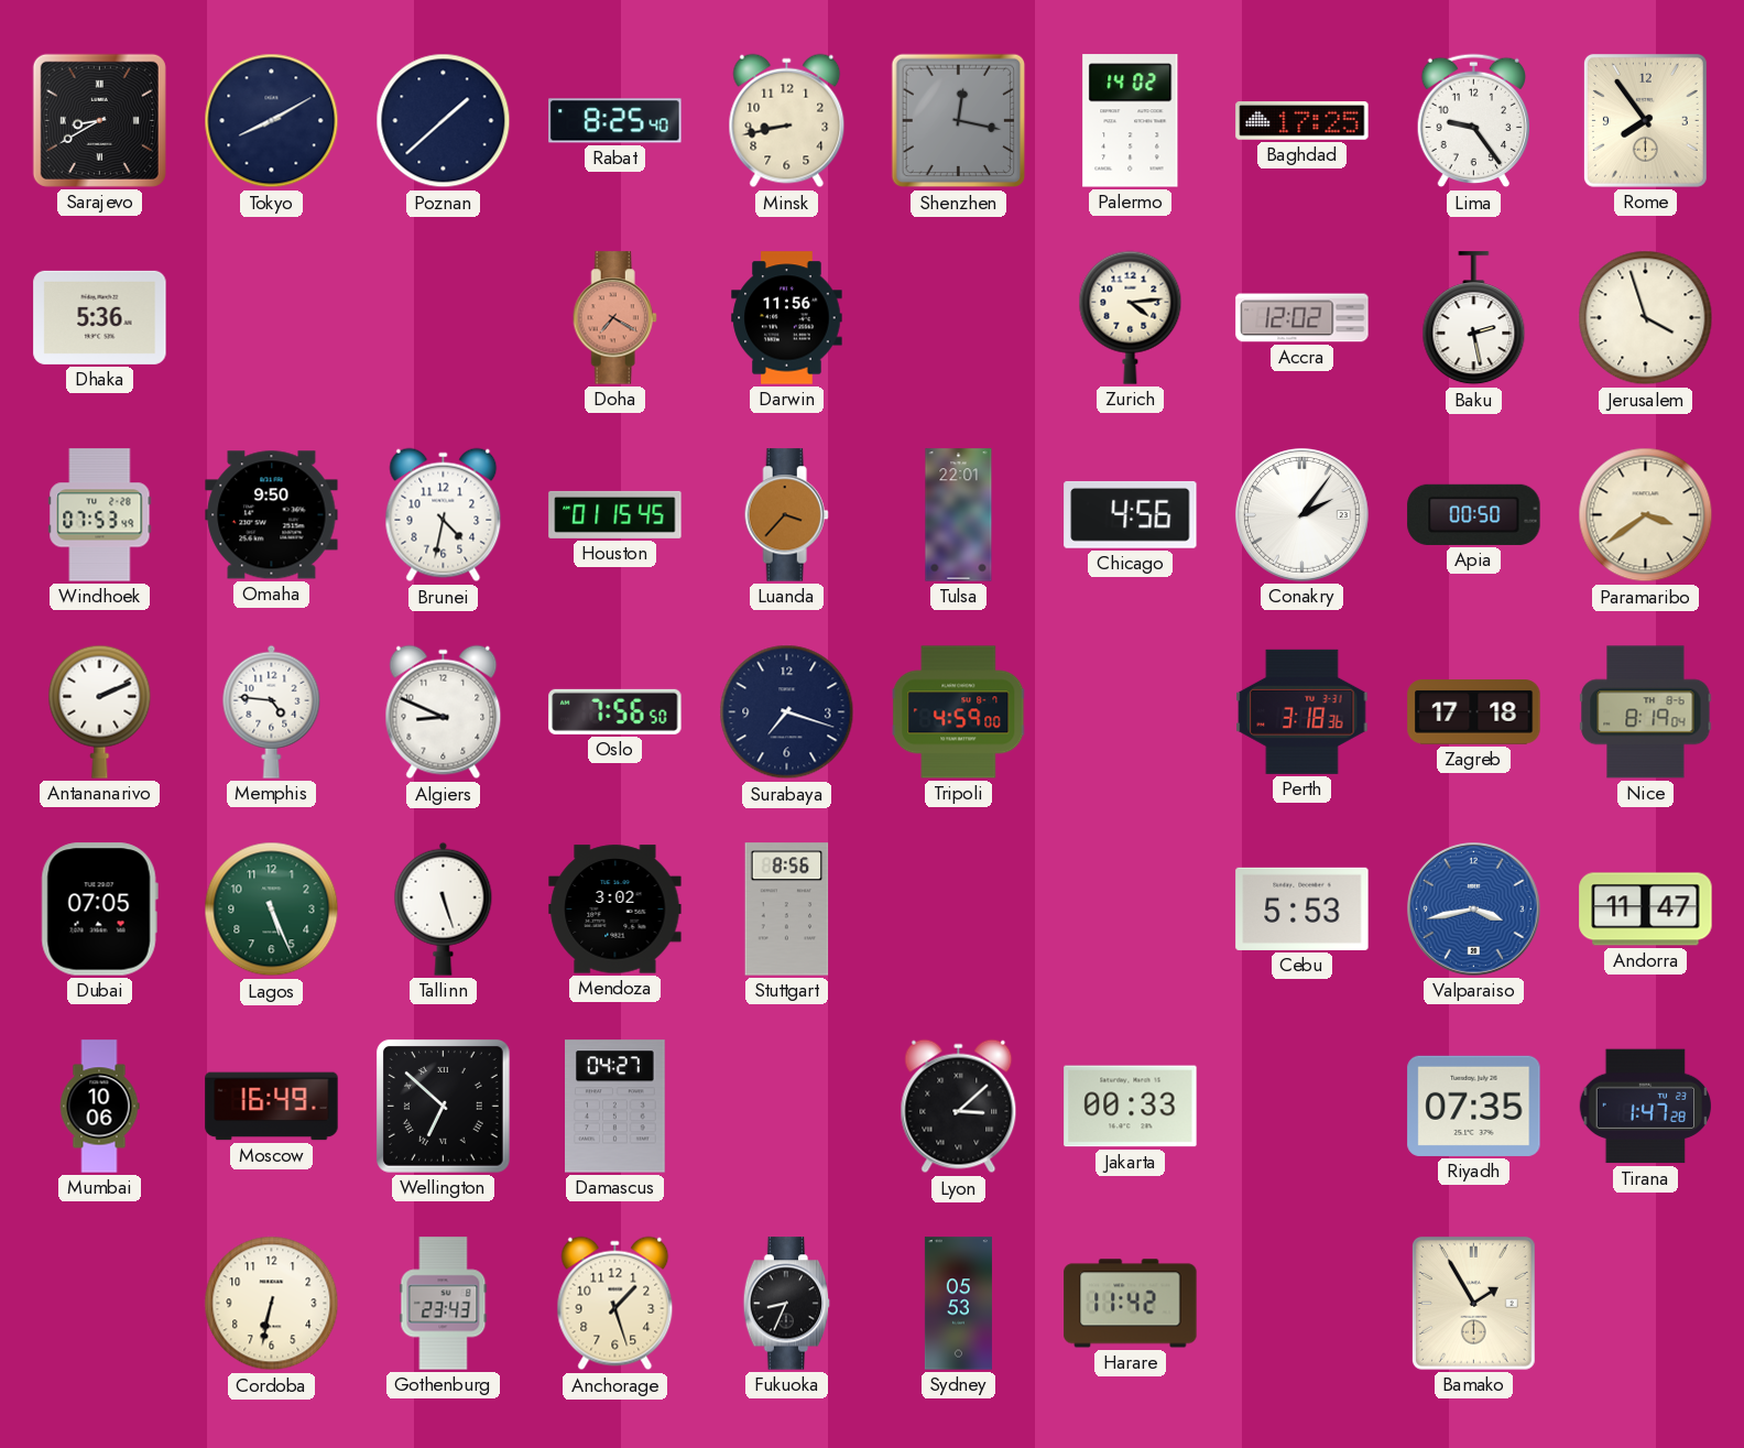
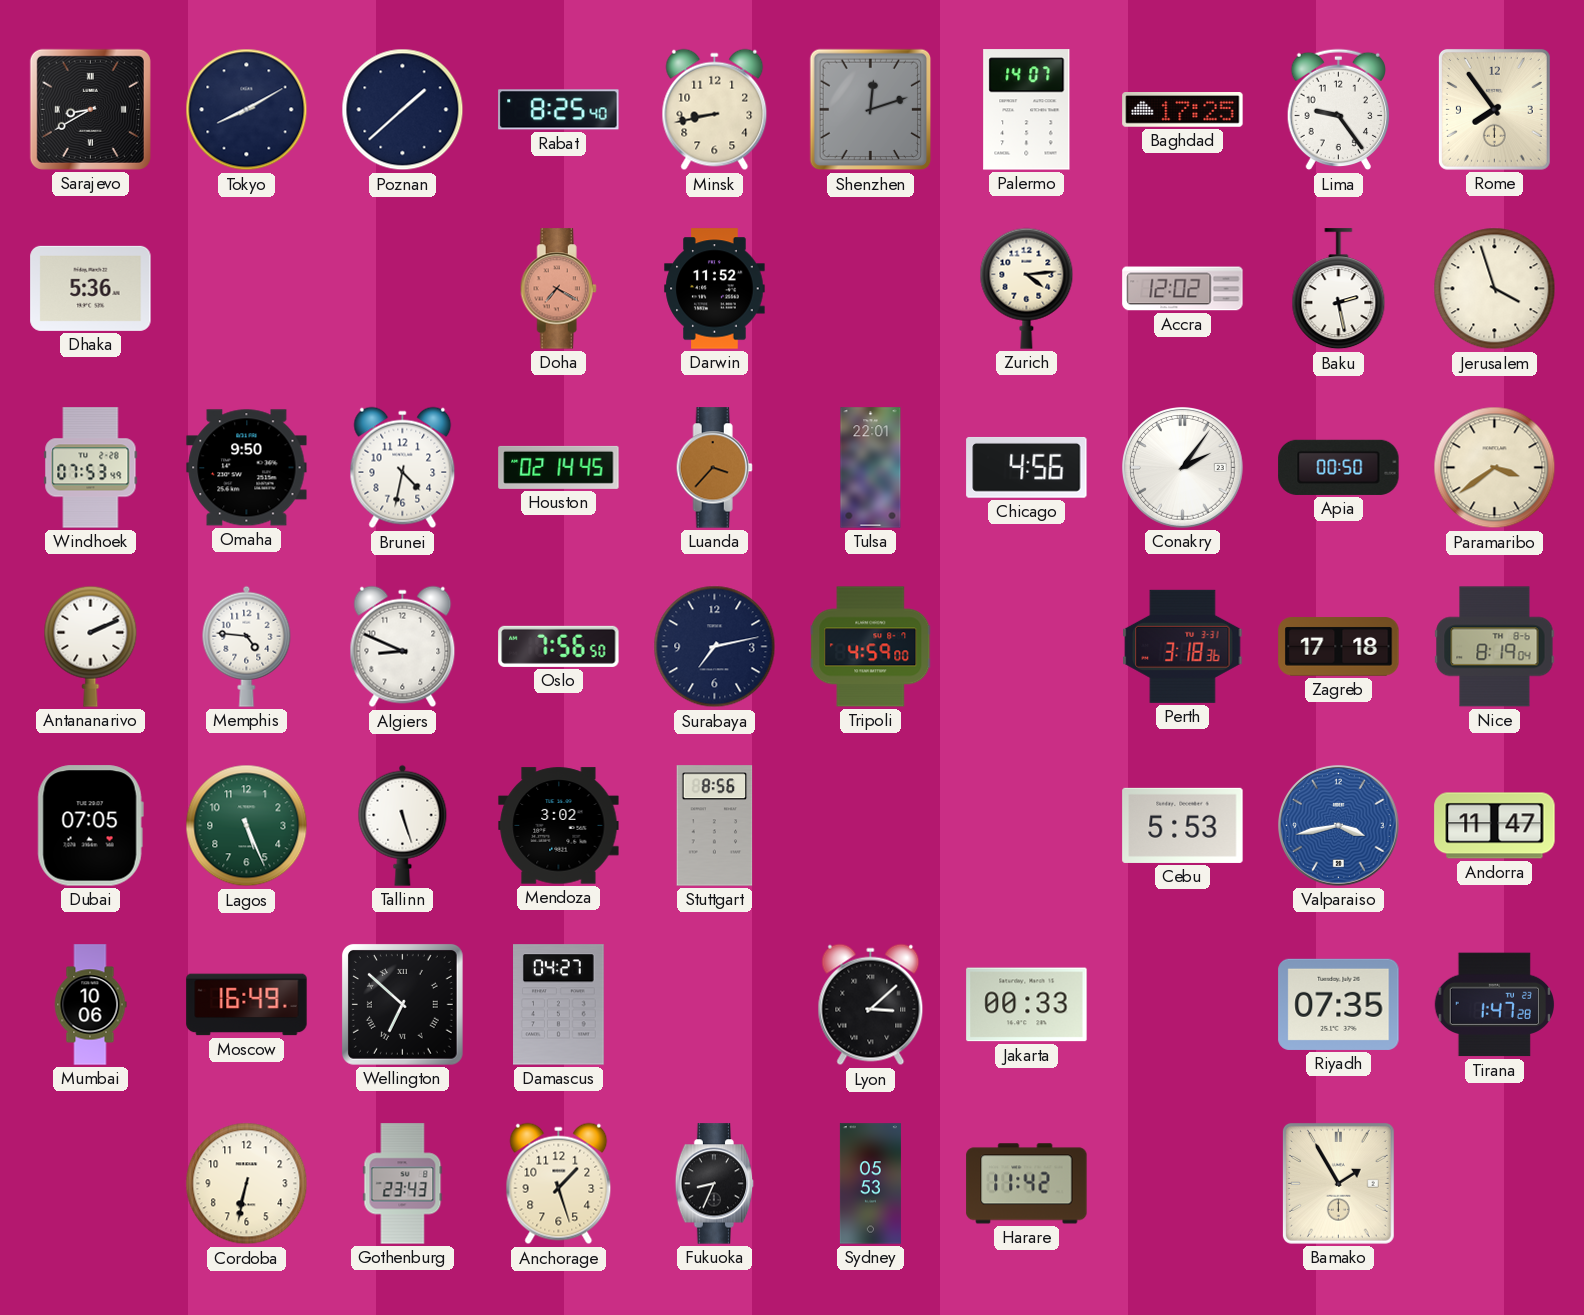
Shenzhen: 12:17 -> 12:12 (871, 110)
Palermo: 14:02 -> 14:07 (1027, 110)
Darwin: 11:56 -> 11:52 (715, 289)
Houston: 01:15 -> 02:14 (559, 467)
Surabaya: 7:18 -> 7:13 (715, 647)
